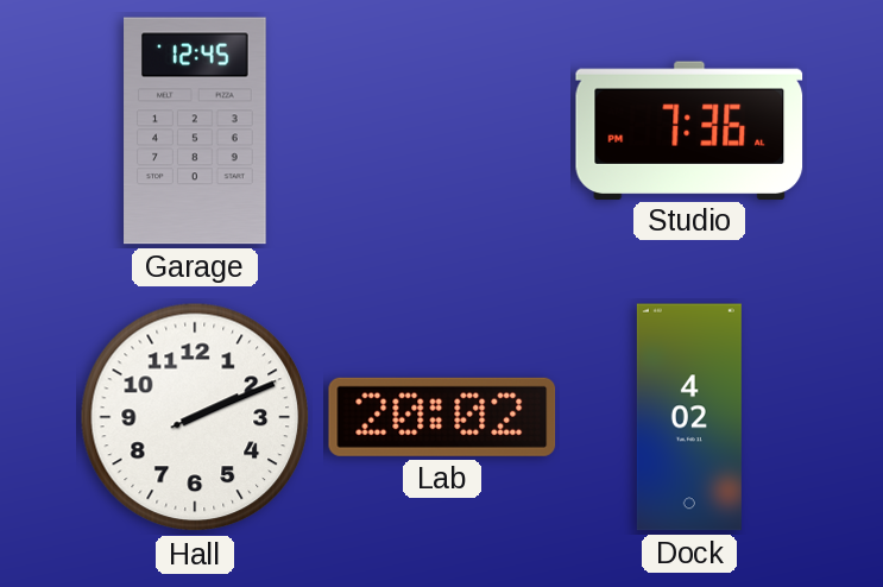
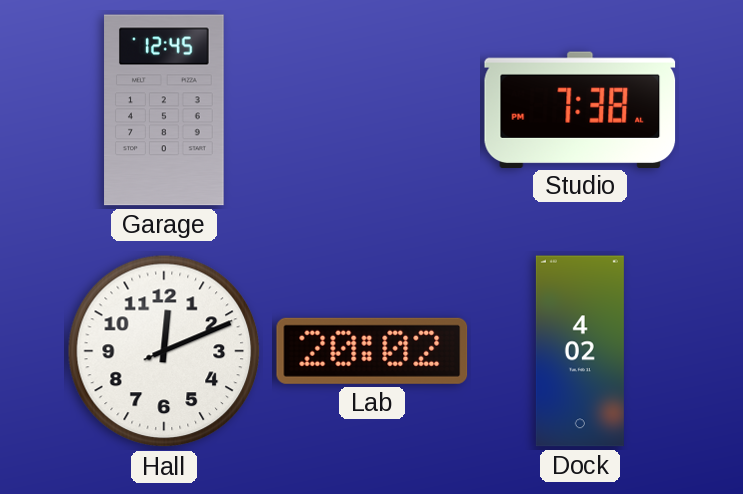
Studio: 7:36 -> 7:38 (580, 109)
Hall: 2:11 -> 12:11 (164, 351)
